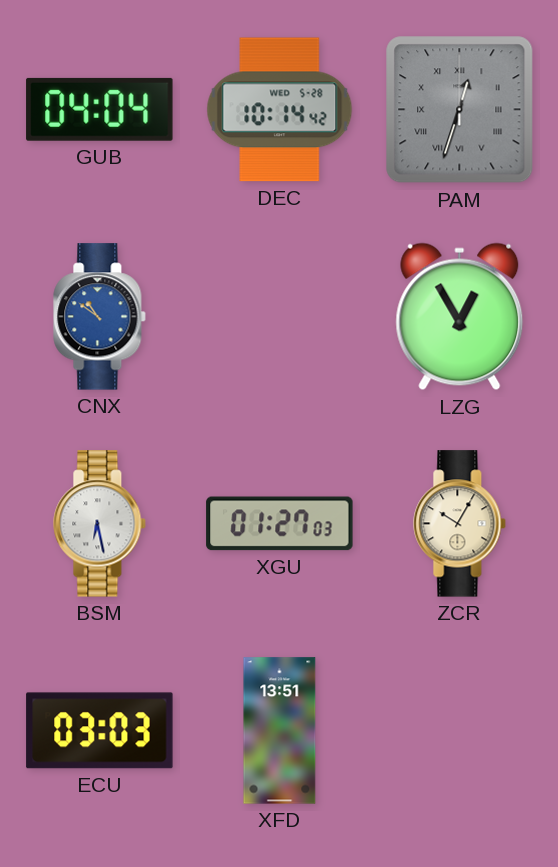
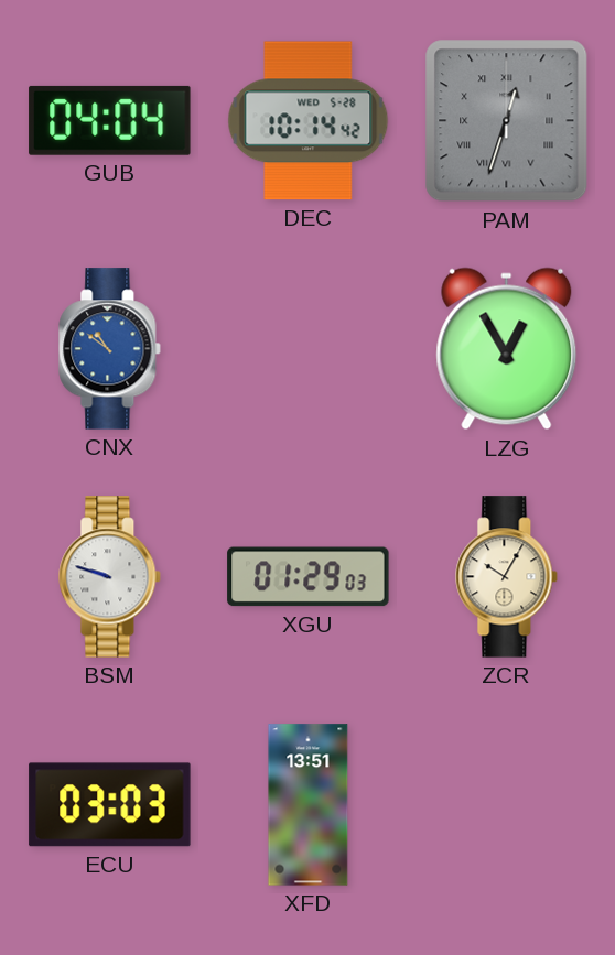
BSM: 6:28 -> 9:48 (110, 577)
XGU: 01:27 -> 01:29 (309, 577)
